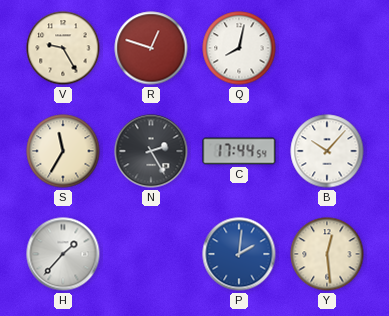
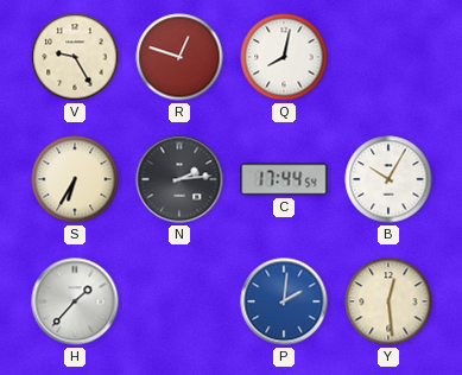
S: 11:35 -> 6:35 (75, 179)
N: 2:25 -> 2:14 (179, 179)
B: 10:07 -> 10:05 (388, 179)
